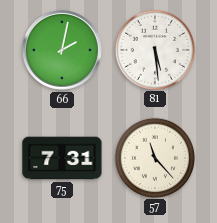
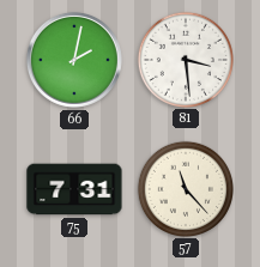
81: 5:29 -> 3:29 (185, 59)
